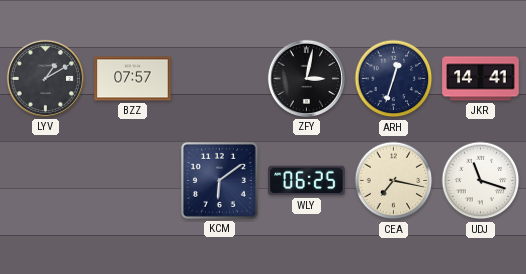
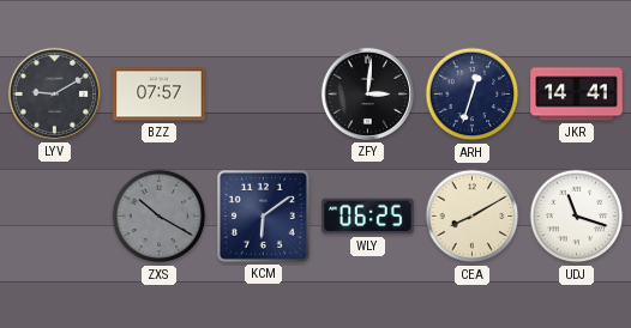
LYV: 1:10 -> 9:10 (54, 93)
ZFY: 3:02 -> 3:01 (367, 93)
ZXS: none -> 10:20 (160, 217)
CEA: 7:17 -> 8:10 (473, 217)
